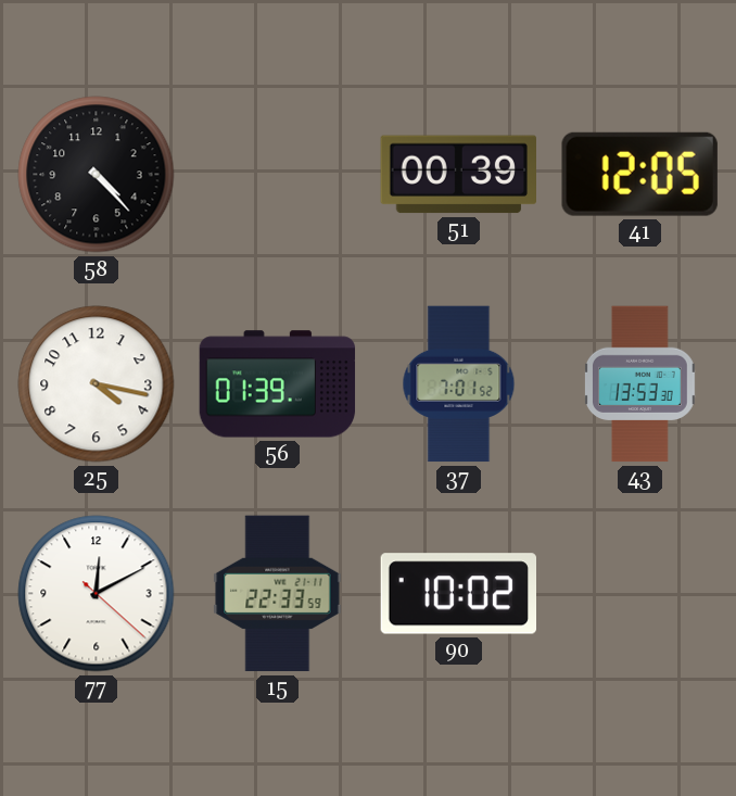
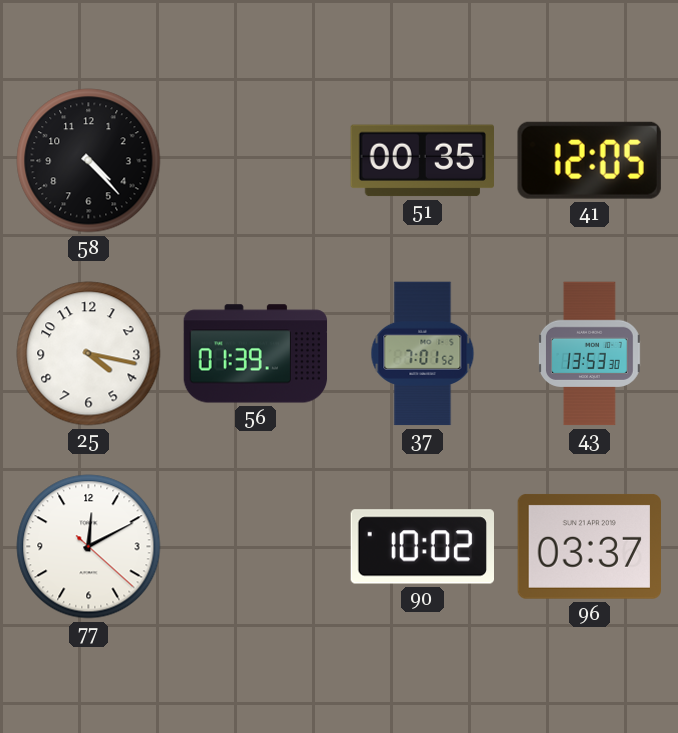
51: 00:39 -> 00:35 (422, 161)
15: 22:33 -> none (278, 594)
96: none -> 03:37 (589, 547)
